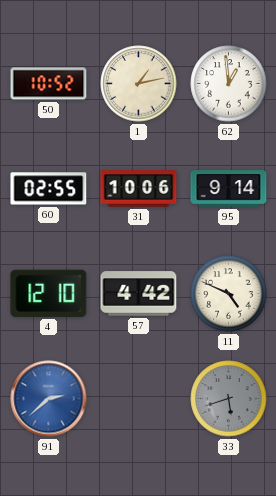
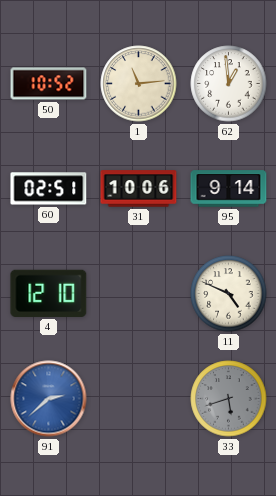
1: 1:13 -> 11:14 (139, 84)
60: 02:55 -> 02:51 (49, 189)
57: 4:42 -> none (139, 294)
